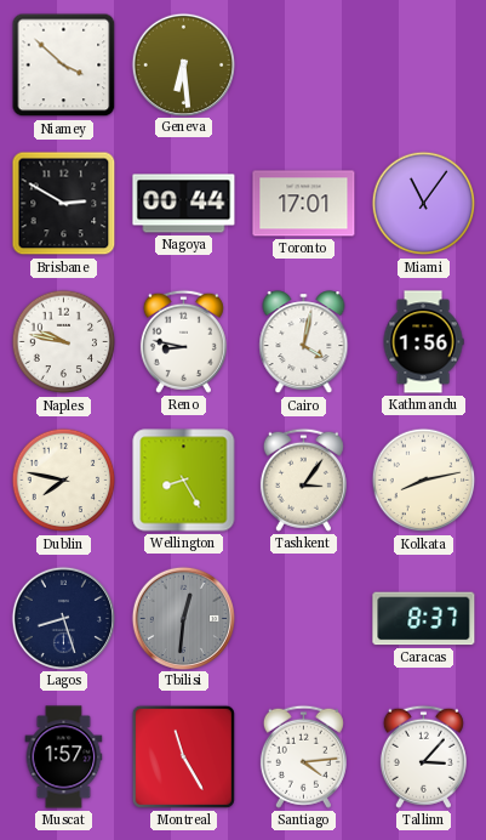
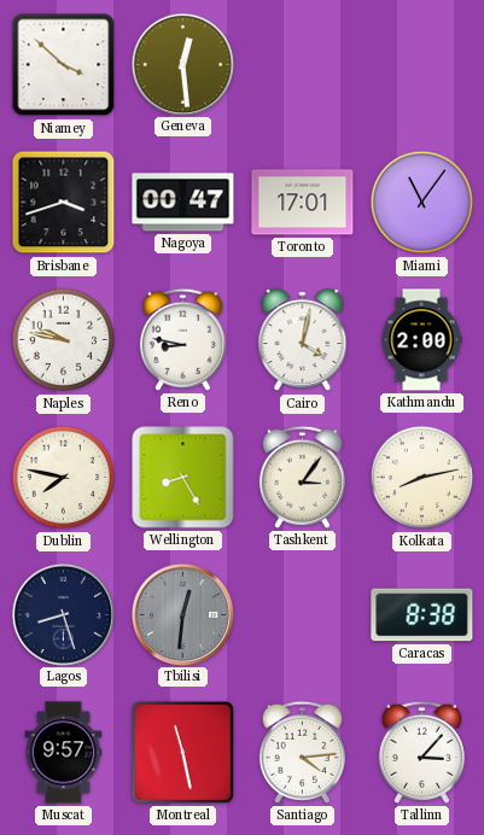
Geneva: 6:29 -> 12:29 (182, 64)
Brisbane: 2:50 -> 3:42 (64, 203)
Nagoya: 00:44 -> 00:47 (183, 203)
Kathmandu: 1:56 -> 2:00 (421, 340)
Caracas: 8:37 -> 8:38 (422, 615)
Muscat: 1:57 -> 9:57 (64, 753)
Montreal: 11:25 -> 11:28 (182, 752)
